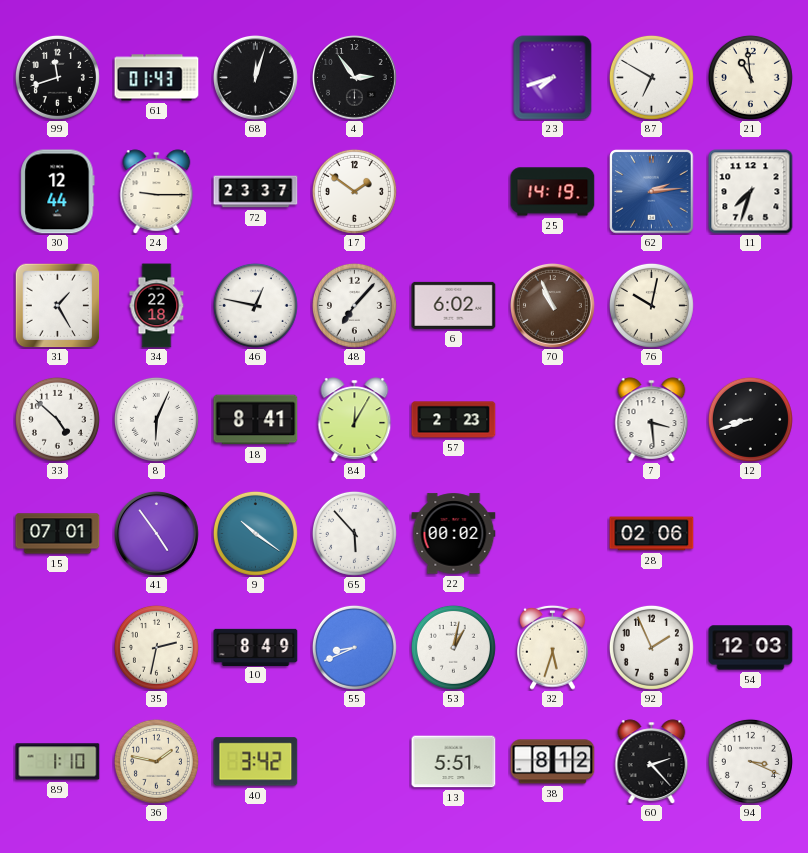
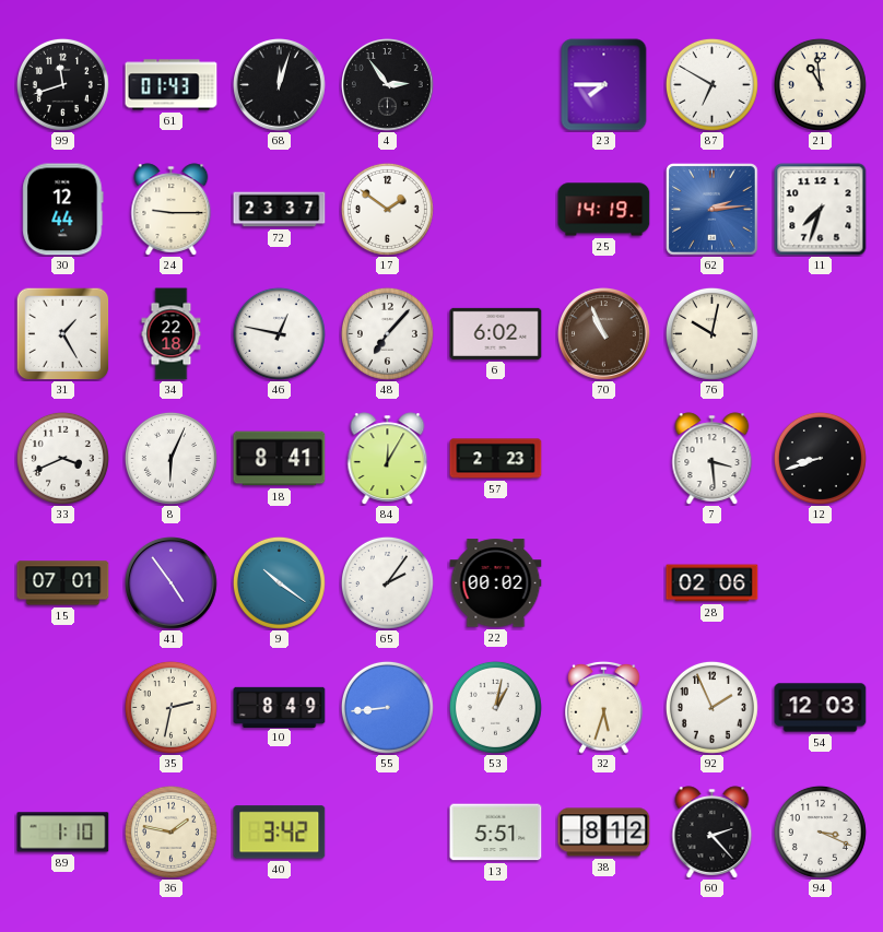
23: 7:42 -> 7:45 (604, 85)
33: 4:52 -> 3:41 (62, 458)
65: 5:53 -> 2:06 (387, 582)
55: 8:41 -> 8:44 (387, 707)
